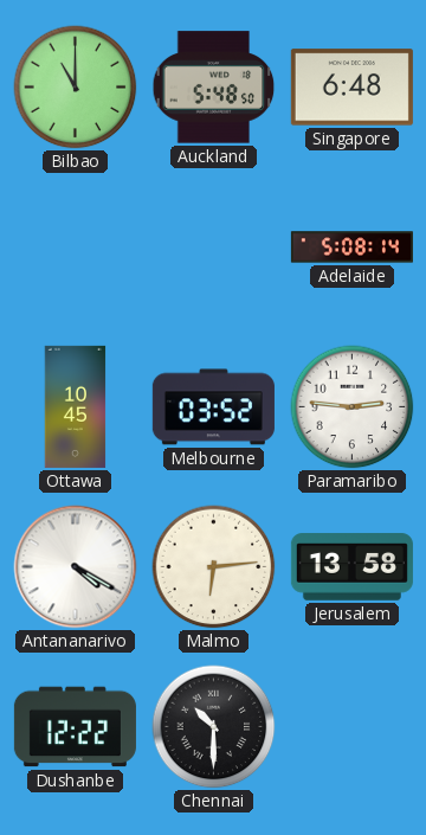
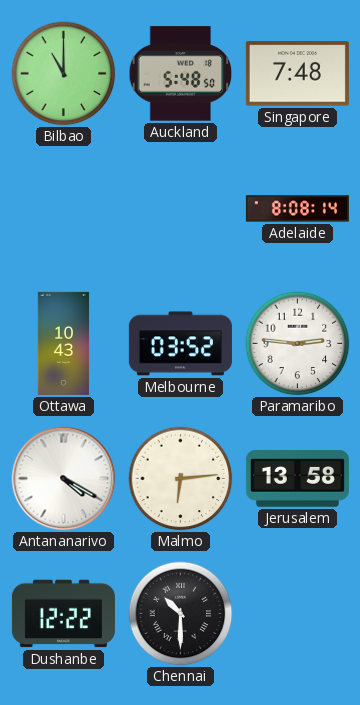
Singapore: 6:48 -> 7:48 (297, 74)
Adelaide: 5:08 -> 8:08 (297, 209)
Ottawa: 10:45 -> 10:43 (64, 343)
